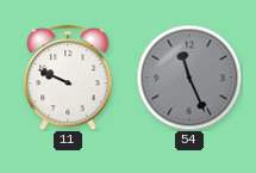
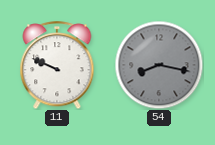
54: 11:26 -> 8:17 (159, 65)
